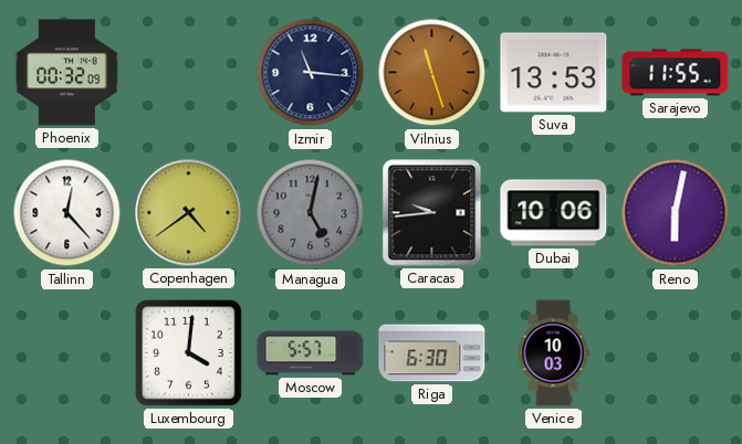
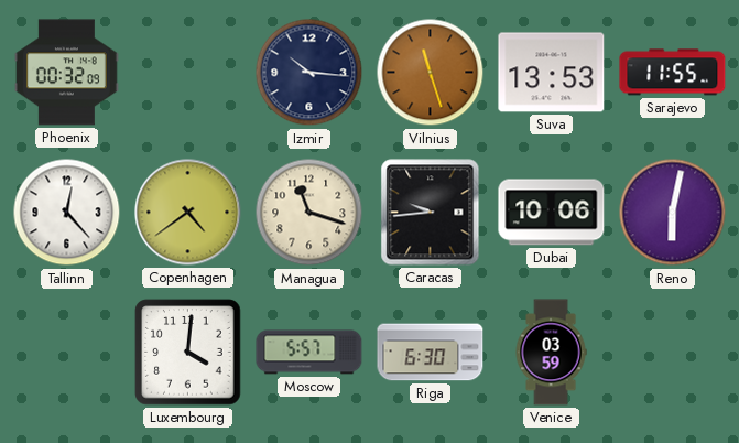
Izmir: 11:16 -> 10:16 (309, 73)
Managua: 5:02 -> 11:18 (309, 213)
Managua dial: grey -> cream (309, 213)
Venice: 10:03 -> 03:59 (551, 353)
